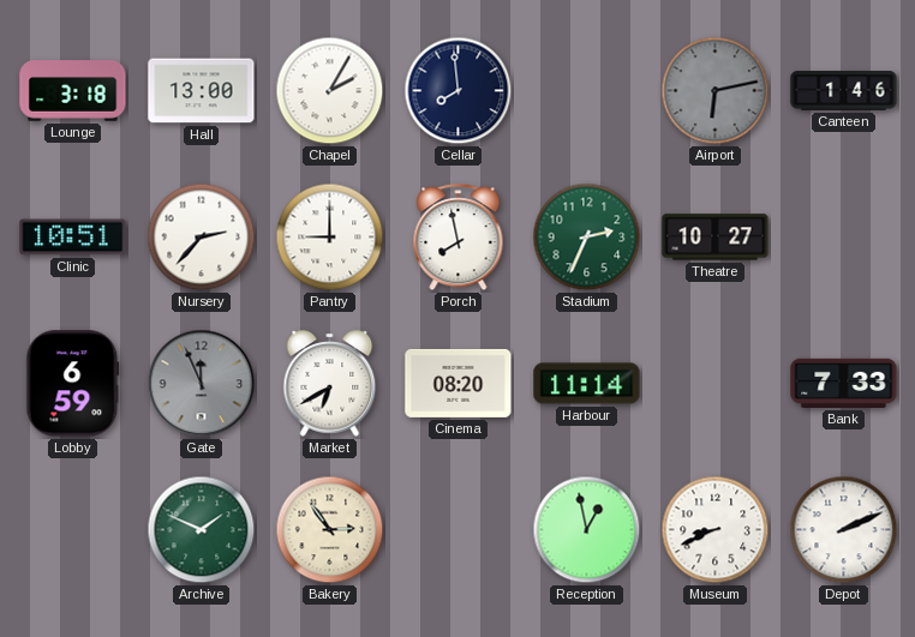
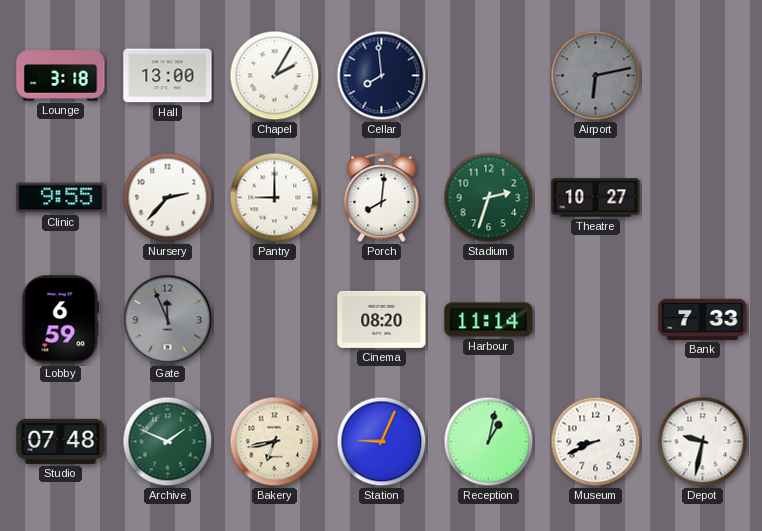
Canteen: 1:46 -> none (844, 91)
Clinic: 10:51 -> 9:55 (61, 198)
Porch: 7:58 -> 8:01 (382, 198)
Stadium: 2:34 -> 2:33 (489, 198)
Market: 6:40 -> none (330, 384)
Studio: none -> 07:48 (61, 441)
Bakery: 2:54 -> 6:43 (275, 442)
Station: none -> 9:04 (382, 442)
Reception: 12:58 -> 1:02 (489, 442)
Depot: 2:11 -> 9:32 (703, 442)
